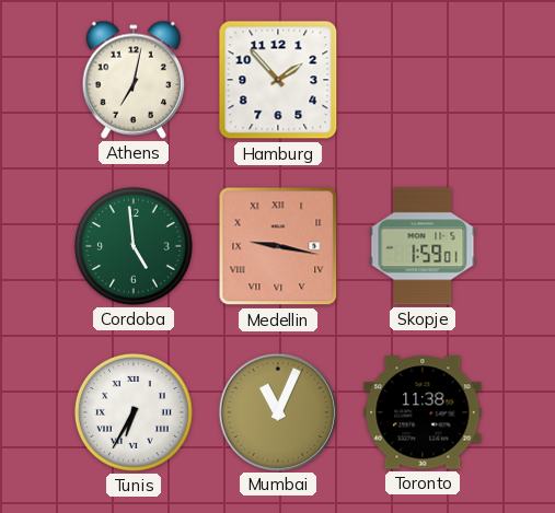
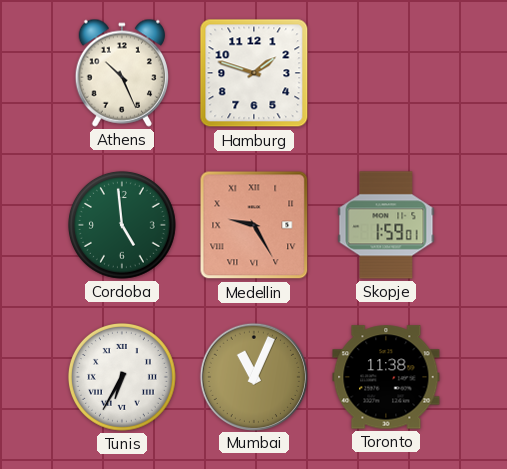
Athens: 7:02 -> 10:26 (122, 73)
Hamburg: 1:53 -> 1:48 (254, 73)
Medellin: 9:17 -> 9:25 (254, 225)
